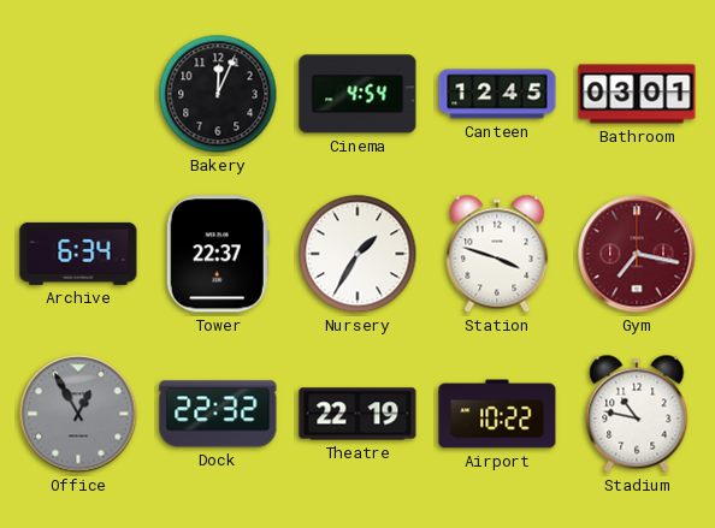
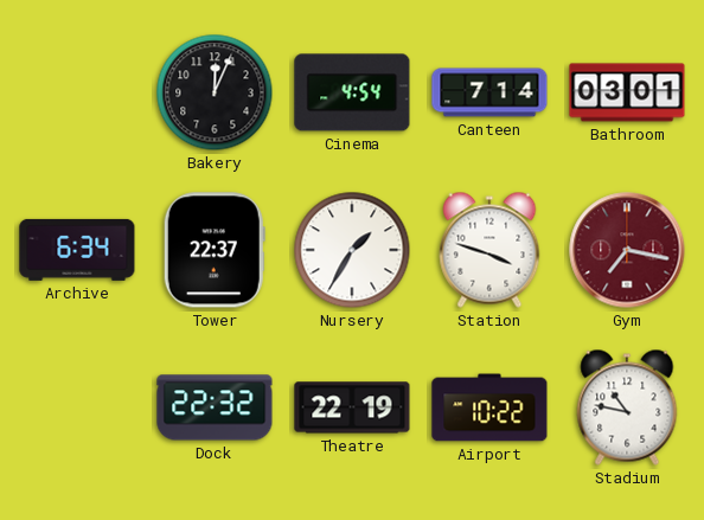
Canteen: 12:45 -> 7:14 (489, 92)
Office: 12:55 -> none (78, 414)
